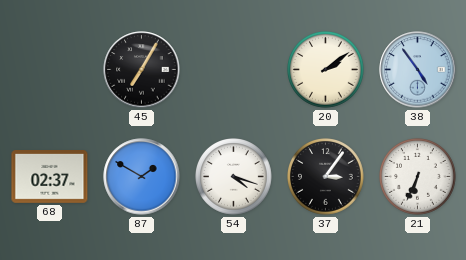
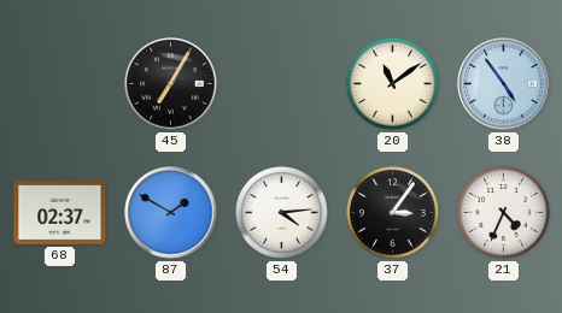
20: 2:09 -> 11:09 (393, 84)
54: 4:18 -> 4:14 (282, 213)
21: 6:34 -> 4:34 (504, 213)
